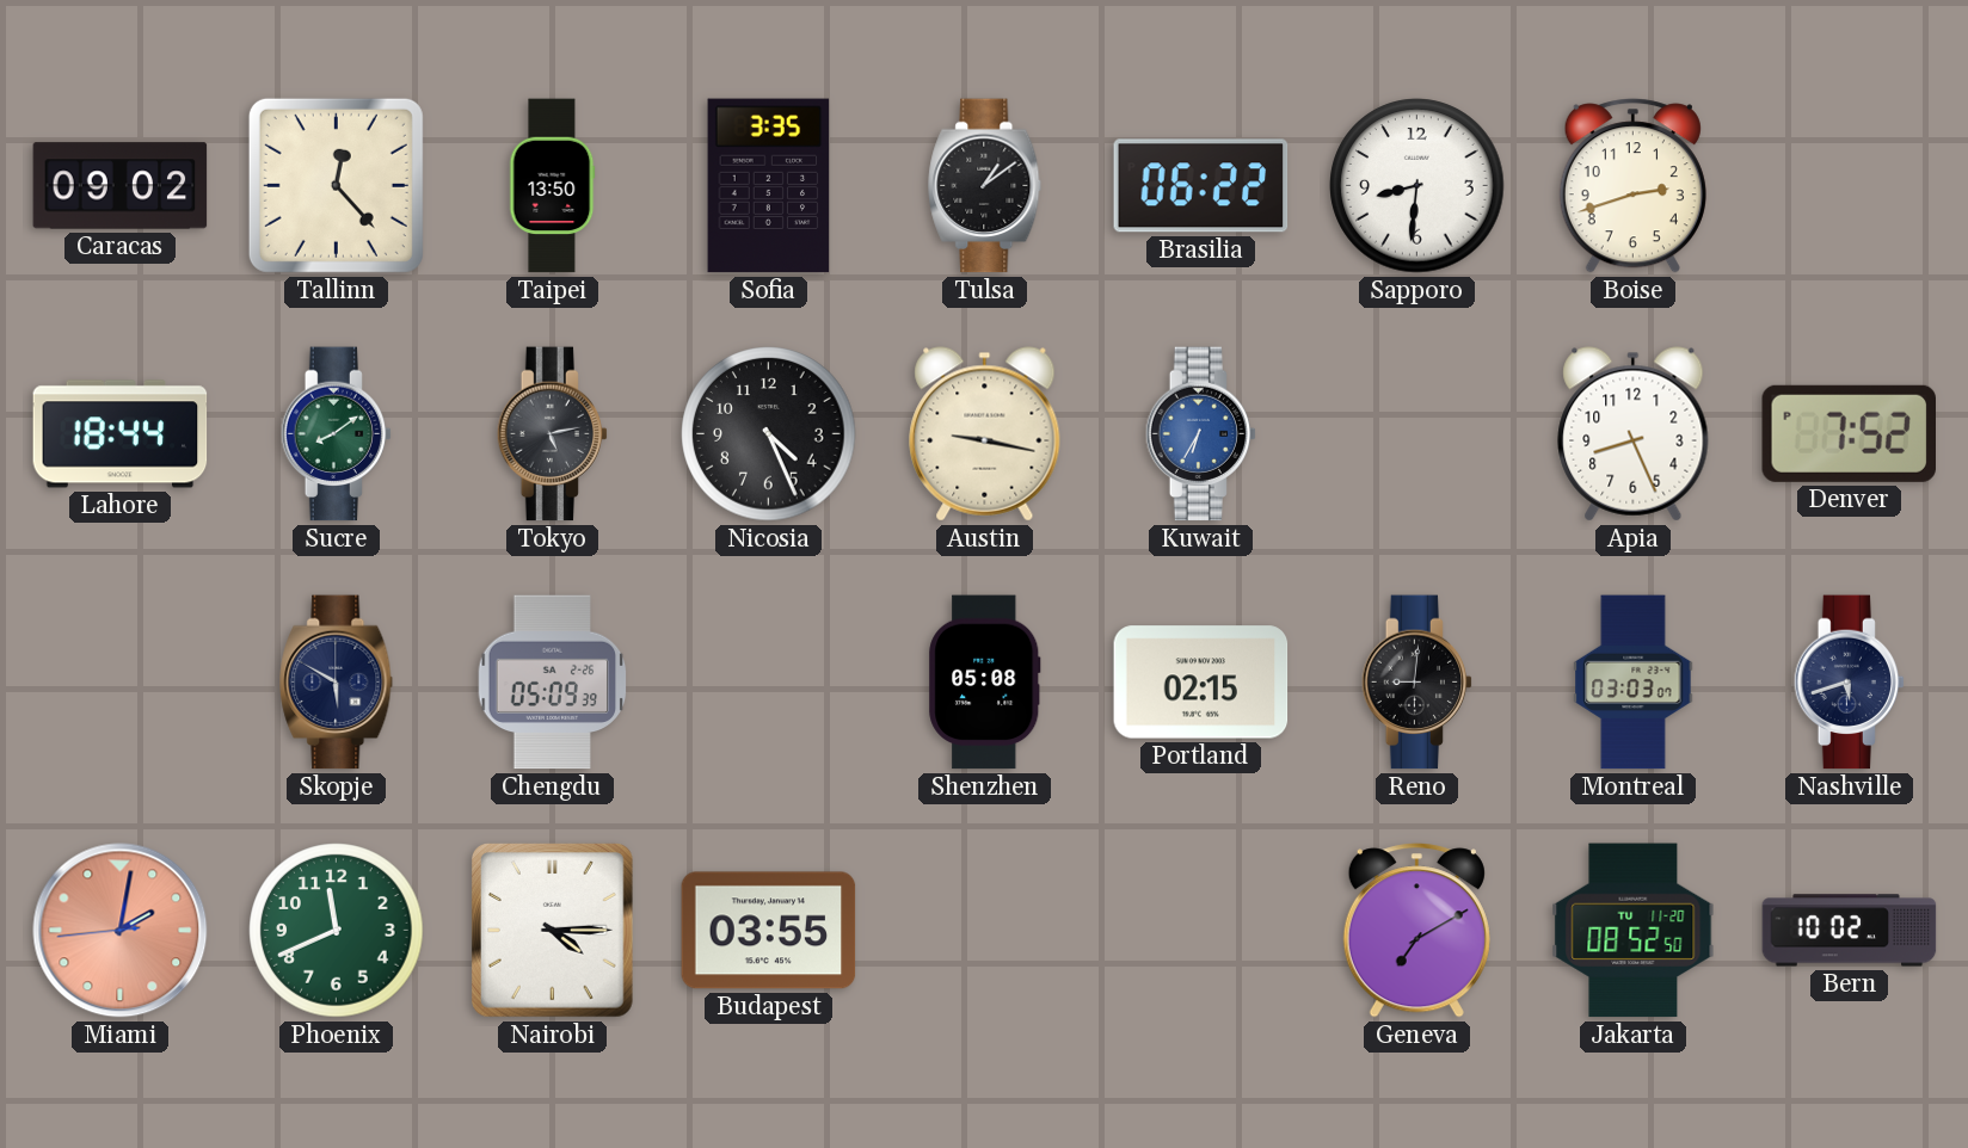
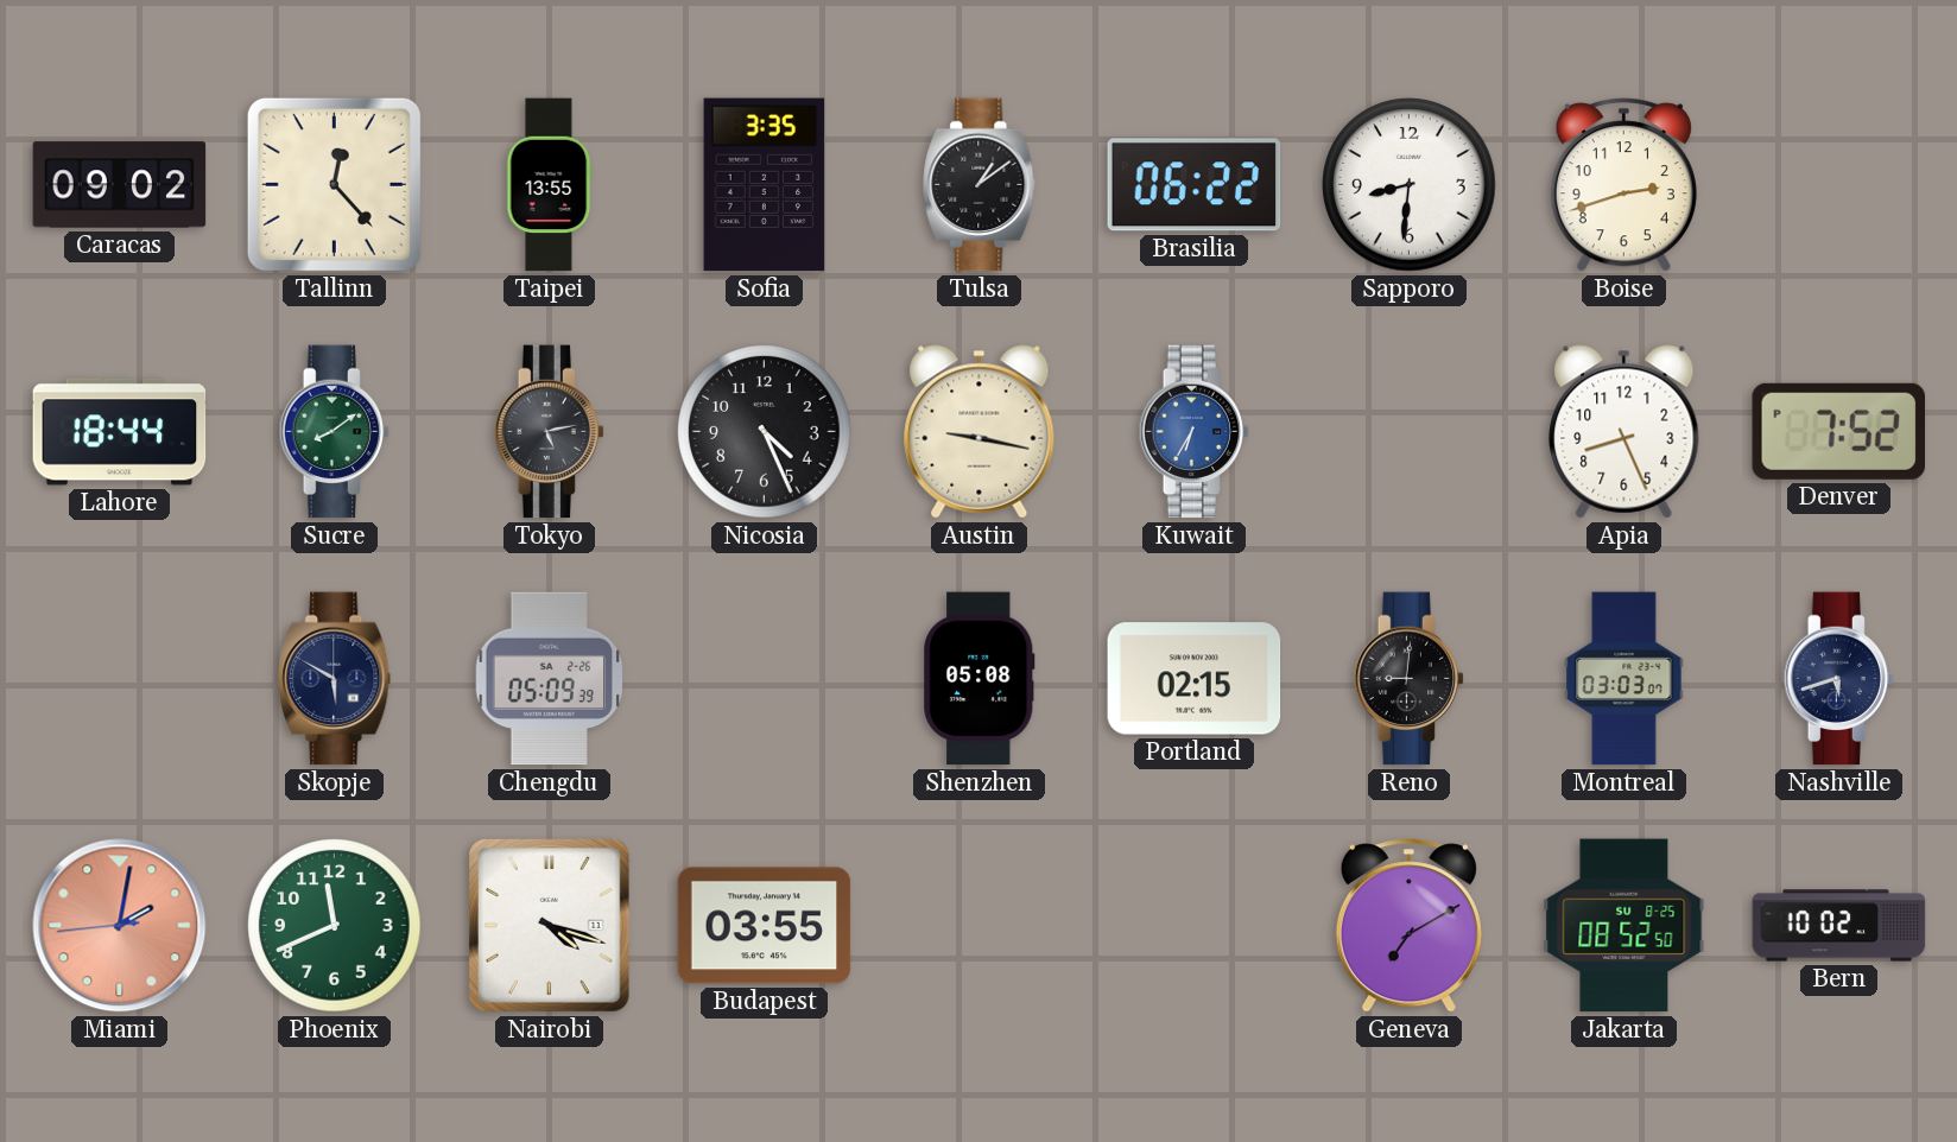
Taipei: 13:50 -> 13:55 (550, 185)
Nairobi: 4:15 -> 4:18 (550, 926)
Jakarta date: TU 11-20 -> SU 8-25 (1624, 926)
